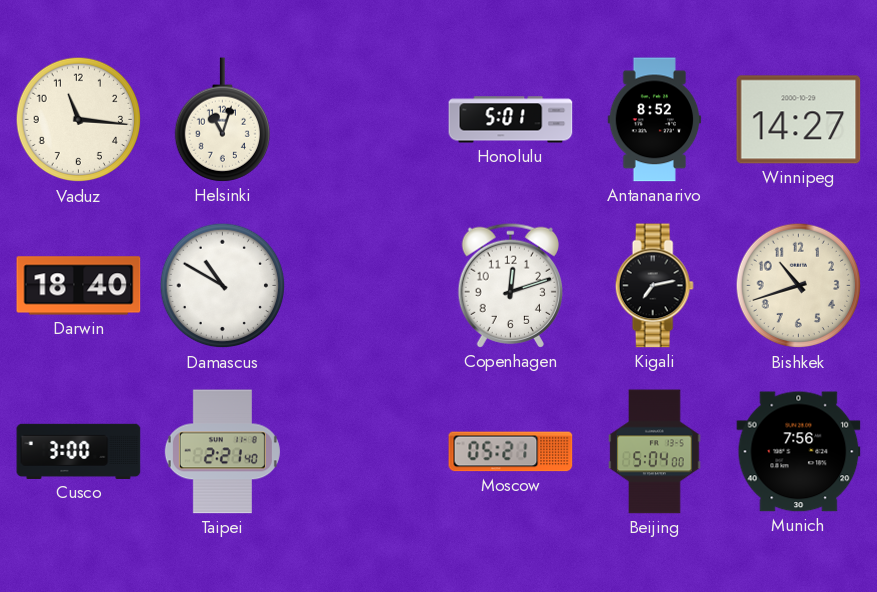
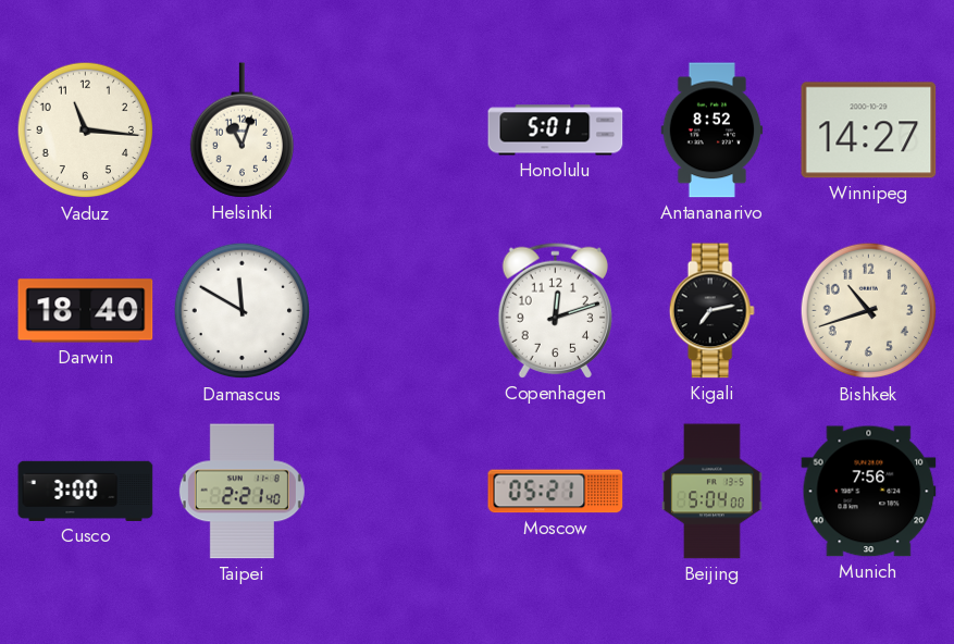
Damascus: 10:50 -> 11:50 (243, 311)
